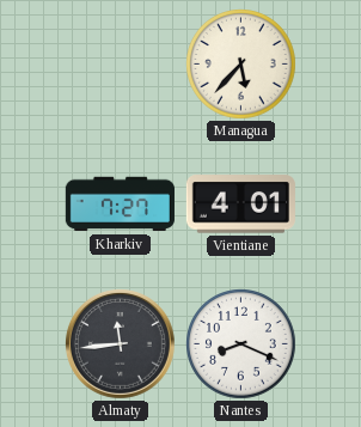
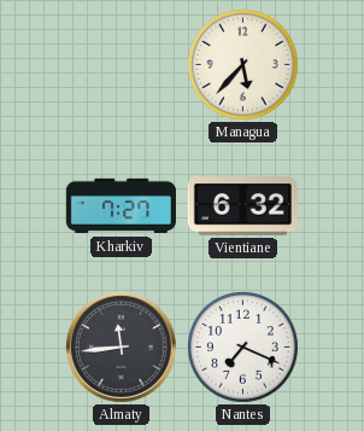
Vientiane: 4:01 -> 6:32 (242, 206)
Nantes: 8:19 -> 7:19 (243, 348)
